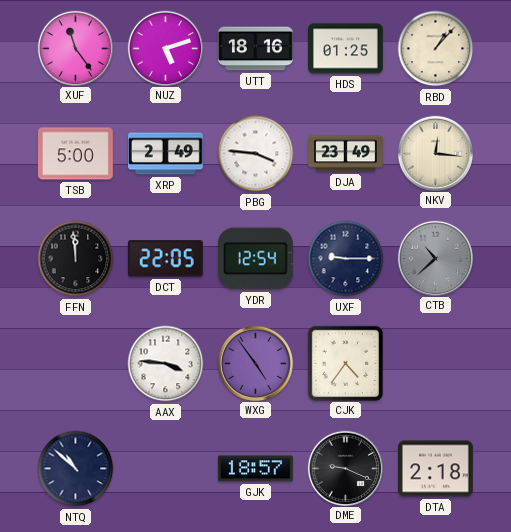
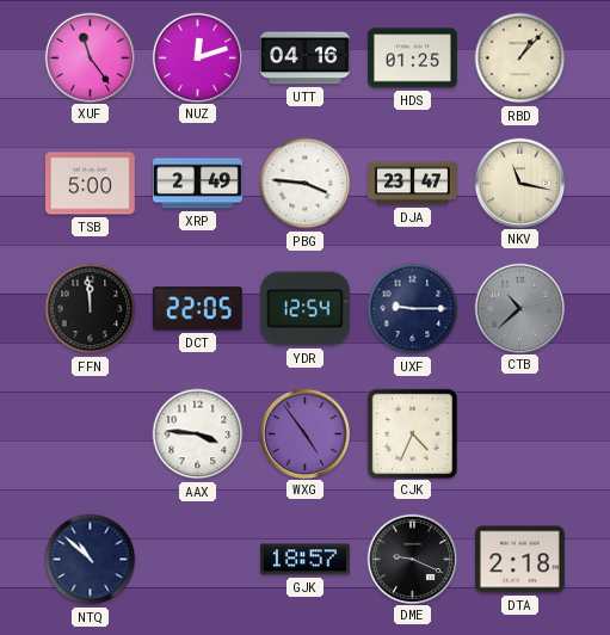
NUZ: 5:12 -> 12:12 (197, 57)
UTT: 18:16 -> 04:16 (306, 58)
DJA: 23:49 -> 23:47 (413, 184)
NKV: 12:16 -> 11:17 (519, 183)
CJK: 4:36 -> 4:34 (412, 433)
